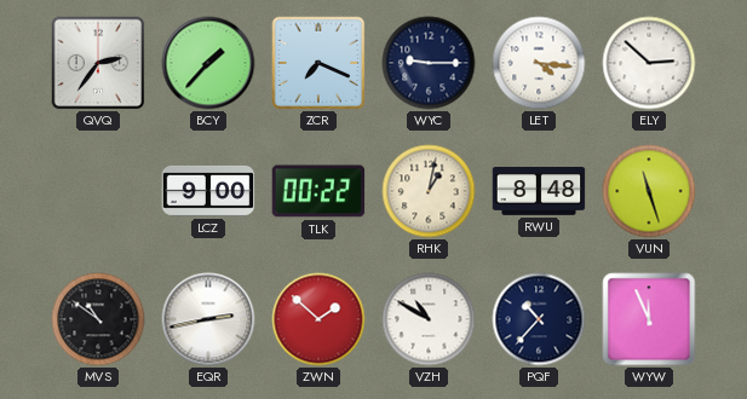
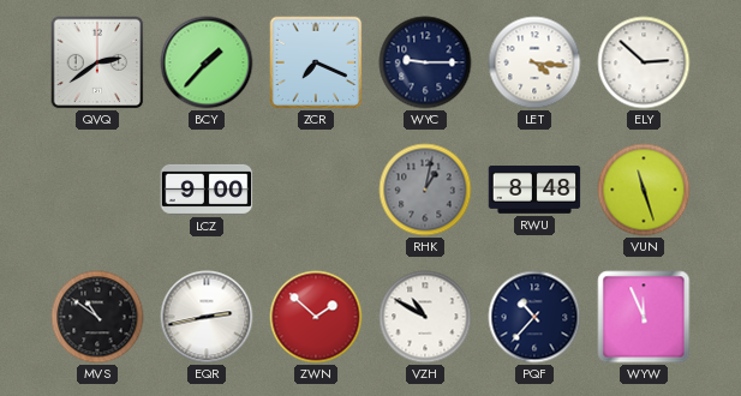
QVQ: 2:36 -> 2:39 (97, 62)
TLK: 00:22 -> none (318, 191)
RHK dial: cream -> grey (425, 190)
